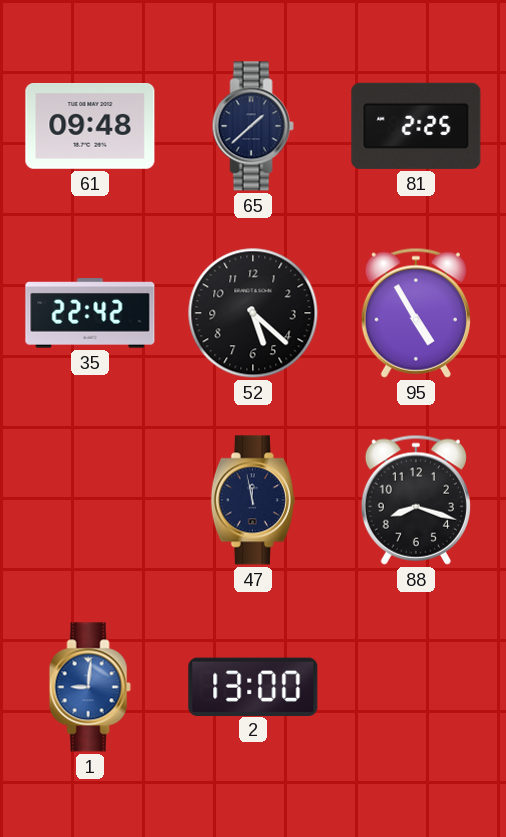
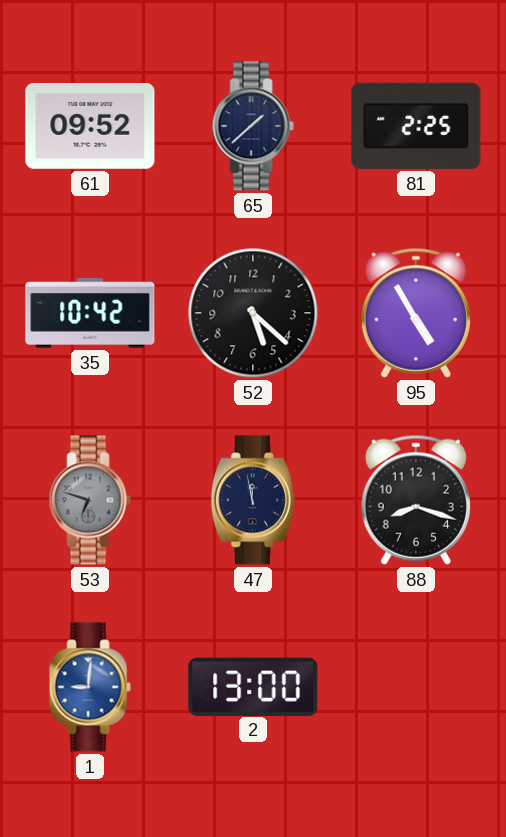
61: 09:48 -> 09:52 (90, 127)
35: 22:42 -> 10:42 (90, 313)
53: none -> 6:48 (90, 500)
